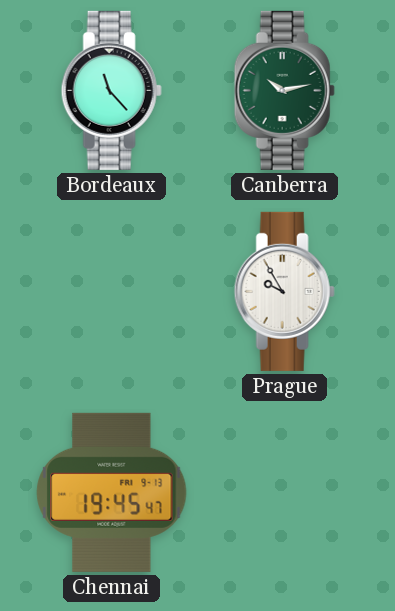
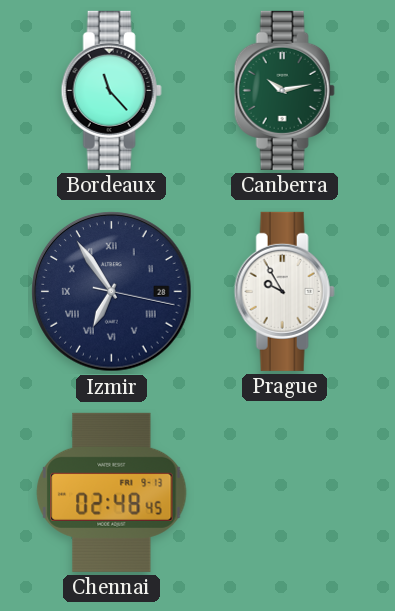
Izmir: none -> 6:54 (112, 292)
Chennai: 19:45 -> 02:48 (112, 492)
